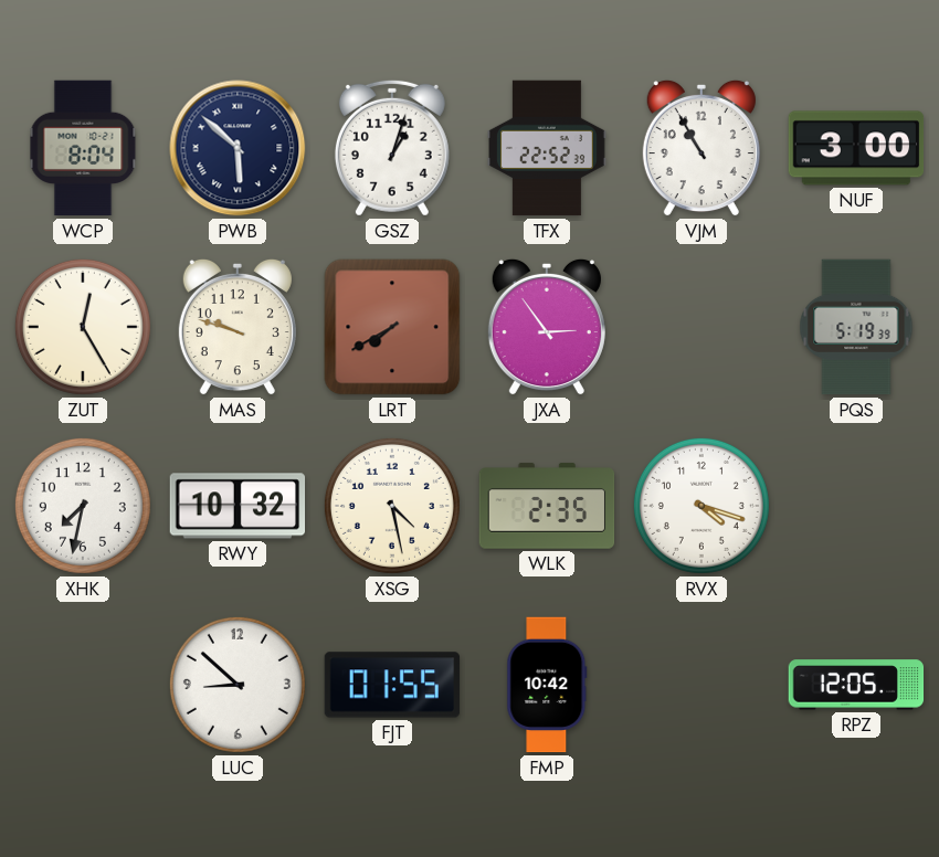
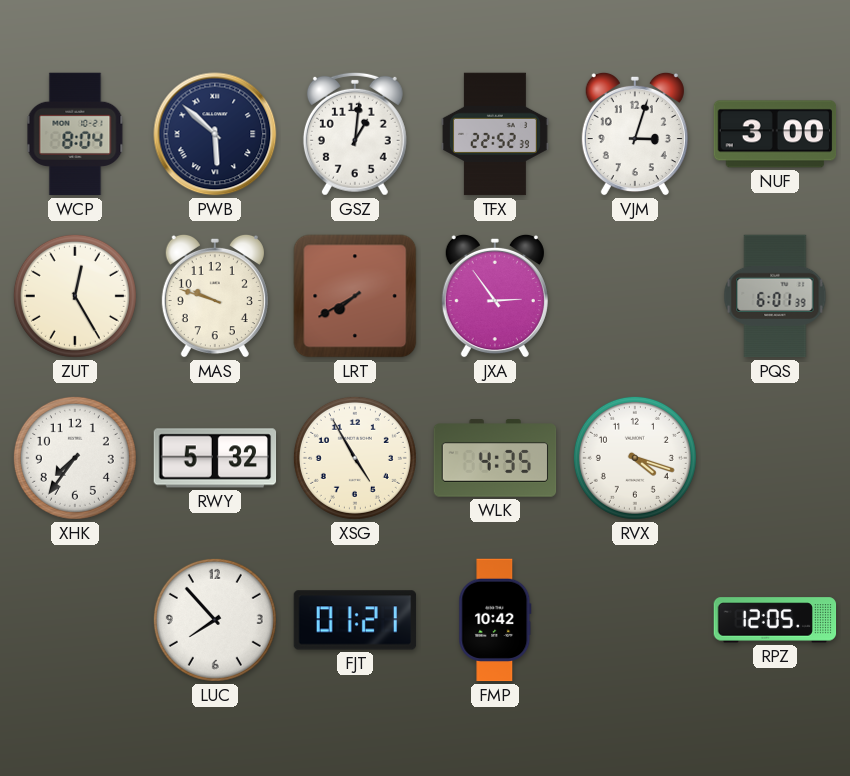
GSZ: 1:03 -> 1:01 (355, 134)
VJM: 10:55 -> 3:03 (635, 134)
PQS: 5:19 -> 6:01 (775, 296)
XHK: 7:32 -> 7:36 (75, 458)
RWY: 10:32 -> 5:32 (215, 458)
XSG: 4:28 -> 4:55 (355, 458)
WLK: 2:35 -> 4:35 (495, 458)
LUC: 8:52 -> 7:53 (215, 620)
FJT: 01:55 -> 01:21 (355, 620)
